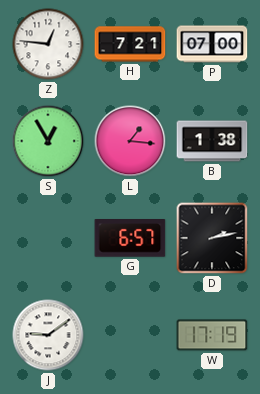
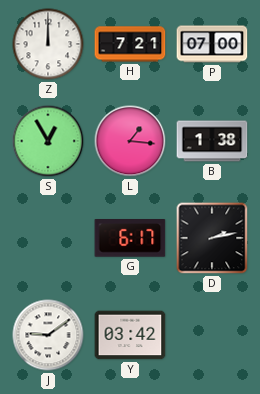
Z: 12:46 -> 12:00 (48, 44)
G: 6:57 -> 6:17 (130, 238)
Y: none -> 03:42 (130, 335)
W: 17:19 -> none (212, 335)
